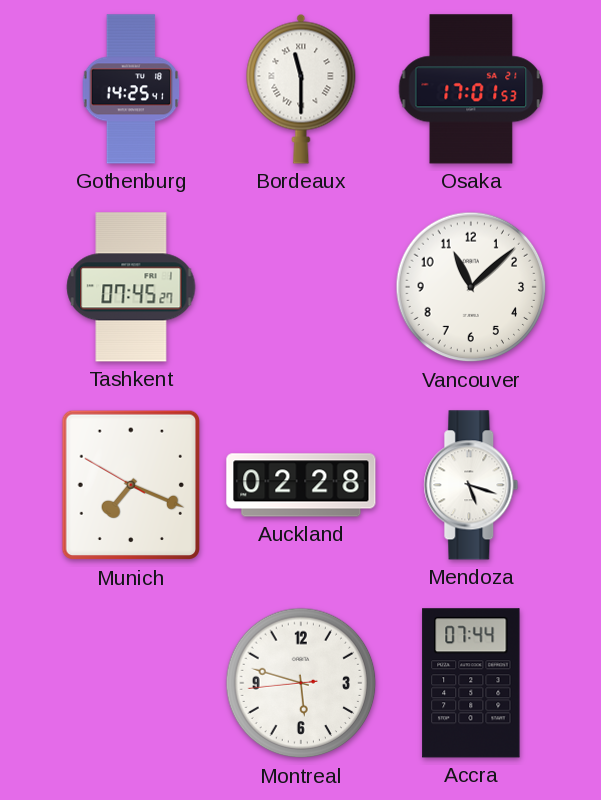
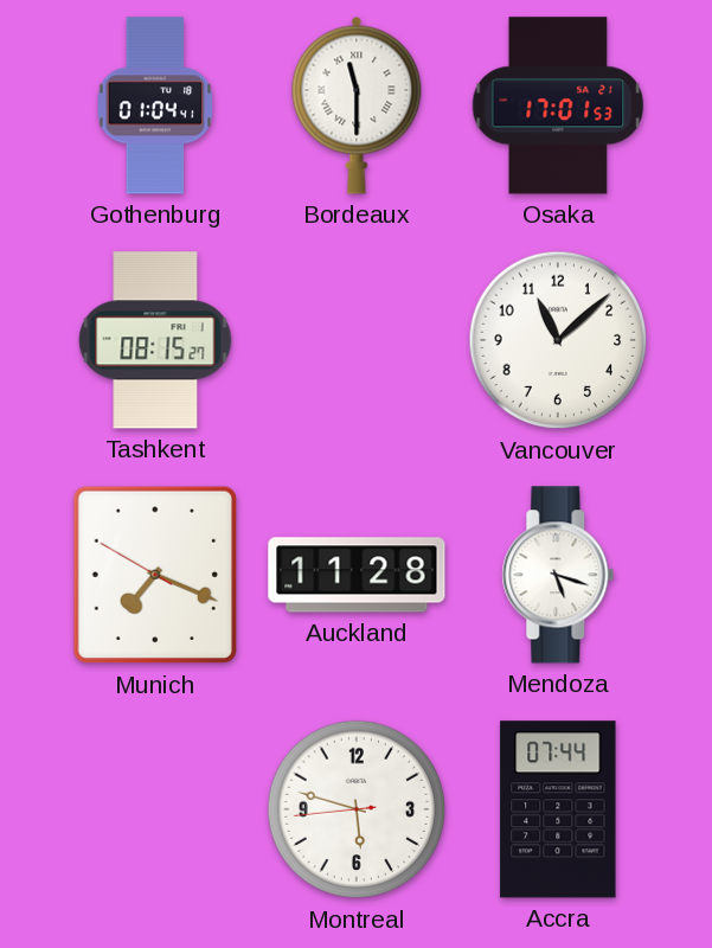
Gothenburg: 14:25 -> 01:04 (155, 105)
Tashkent: 07:45 -> 08:15 (155, 340)
Auckland: 02:28 -> 11:28 (357, 575)
